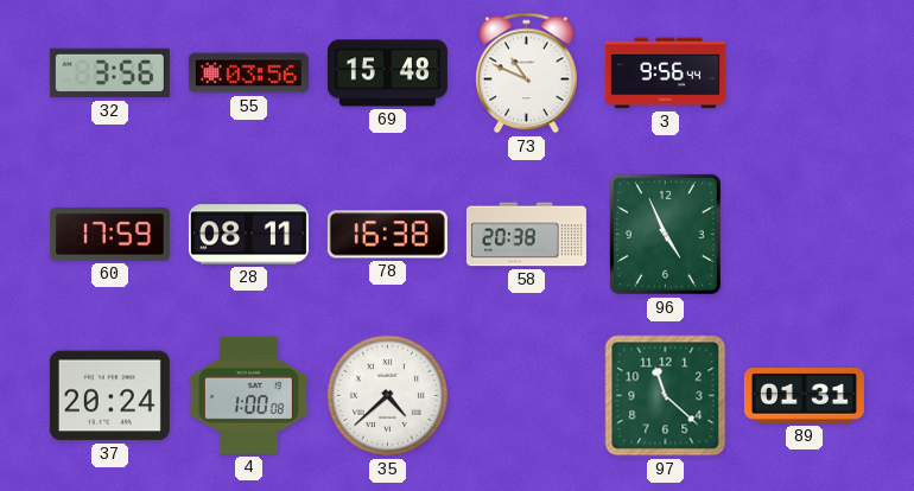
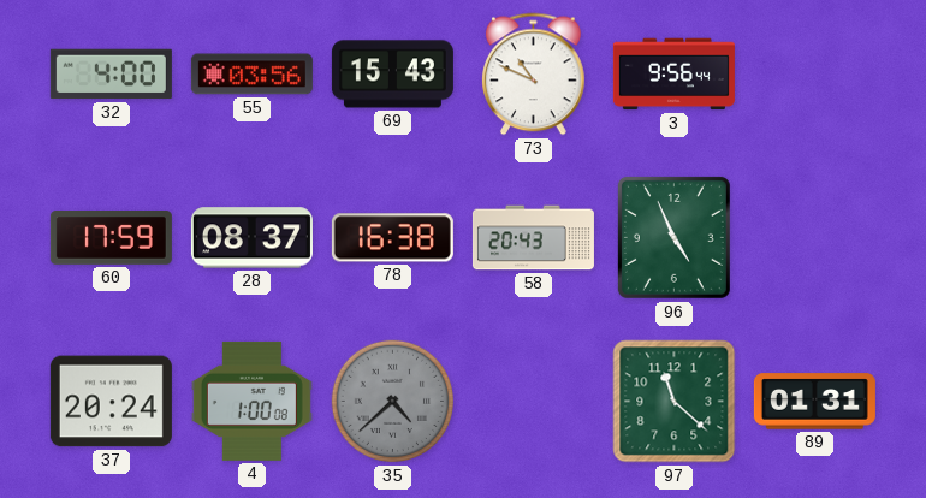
32: 3:56 -> 4:00 (111, 75)
69: 15:48 -> 15:43 (392, 75)
28: 08:11 -> 08:37 (251, 238)
58: 20:38 -> 20:43 (533, 238)
35 dial: white -> grey (393, 402)
